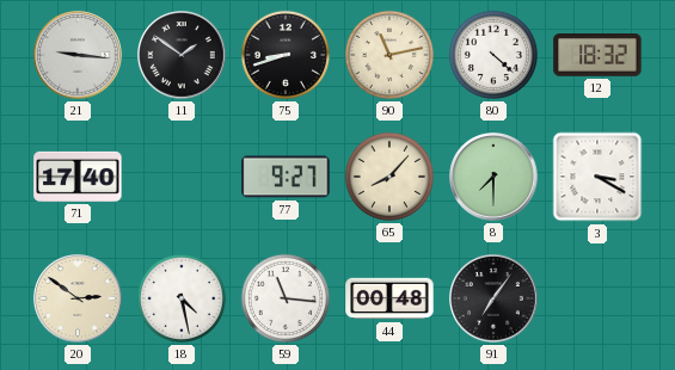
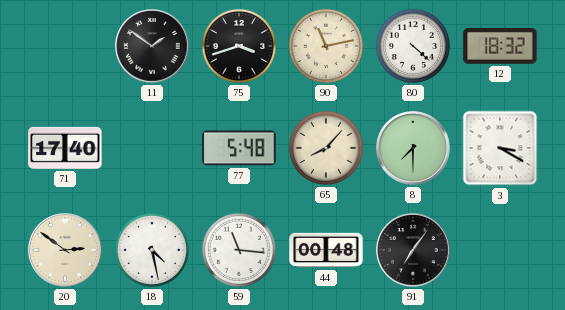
21: 9:16 -> none (78, 55)
75: 8:42 -> 3:42 (239, 46)
77: 9:27 -> 5:48 (239, 148)
